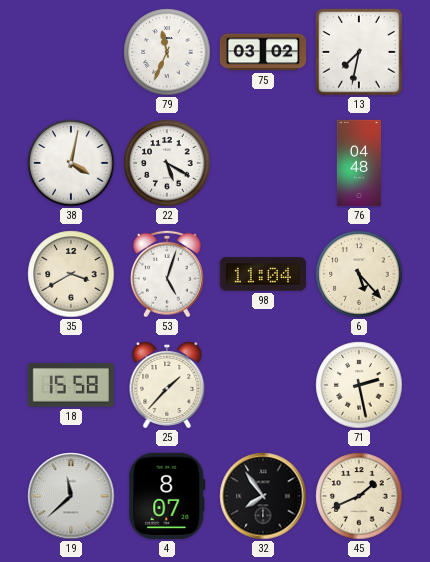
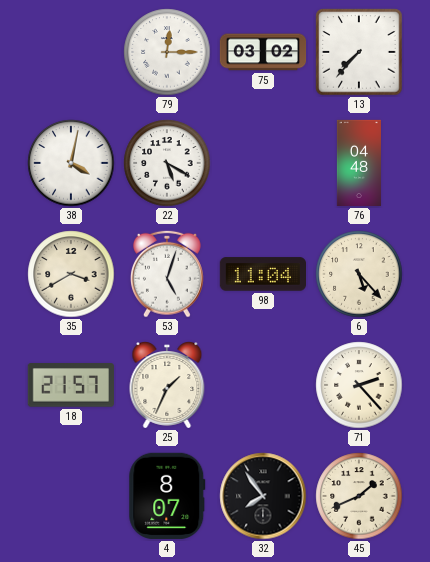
79: 11:34 -> 12:15 (167, 52)
13: 7:32 -> 7:37 (359, 52)
18: 15:58 -> 21:57 (71, 385)
25: 1:37 -> 1:34 (167, 385)
71: 2:28 -> 2:23 (359, 385)
19: 11:38 -> none (71, 496)
